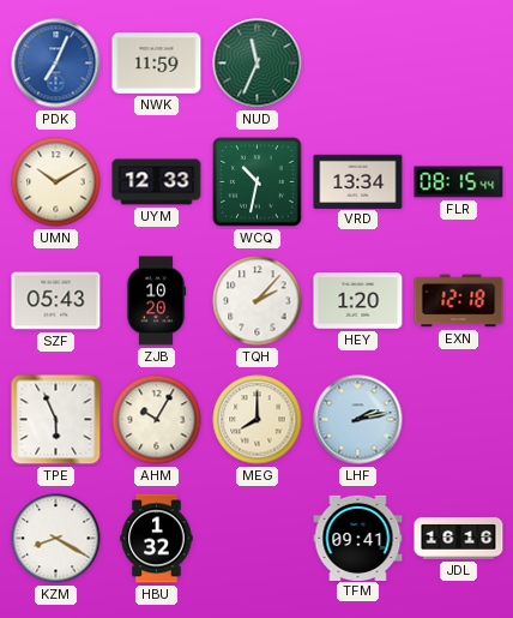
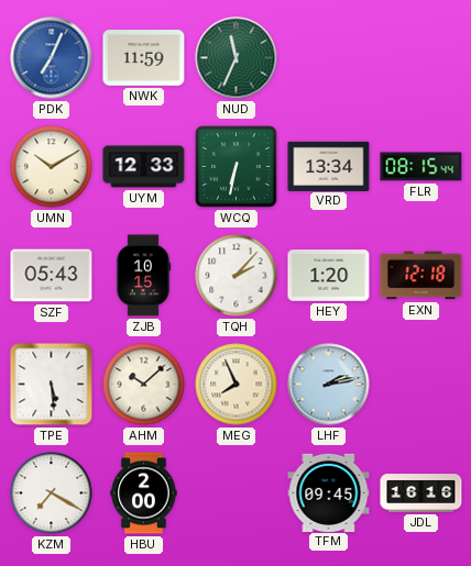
WCQ: 10:32 -> 6:32 (237, 167)
ZJB: 10:20 -> 10:15 (143, 276)
TPE: 5:56 -> 5:29 (52, 385)
AHM: 10:05 -> 10:08 (144, 385)
MEG: 8:00 -> 7:56 (237, 385)
KZM: 8:20 -> 7:20 (52, 493)
HBU: 1:32 -> 2:00 (144, 493)
TFM: 09:41 -> 09:45 (329, 492)
